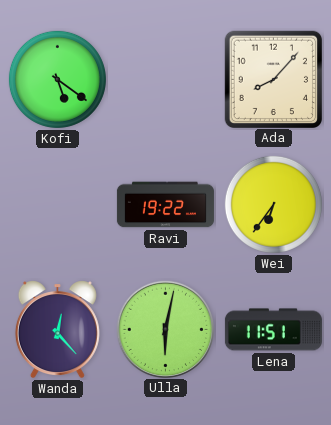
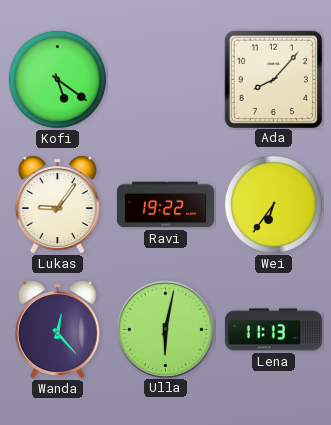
Lukas: none -> 9:06 (57, 205)
Lena: 11:51 -> 11:13 (273, 330)
